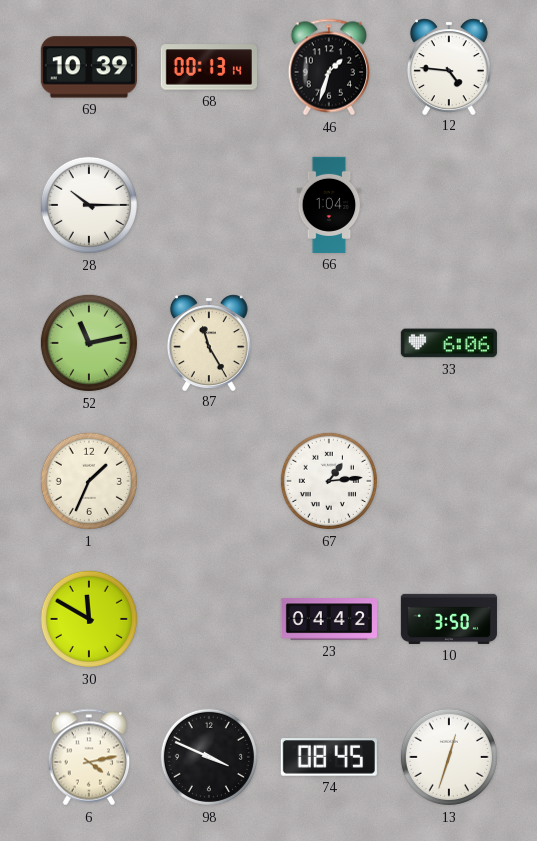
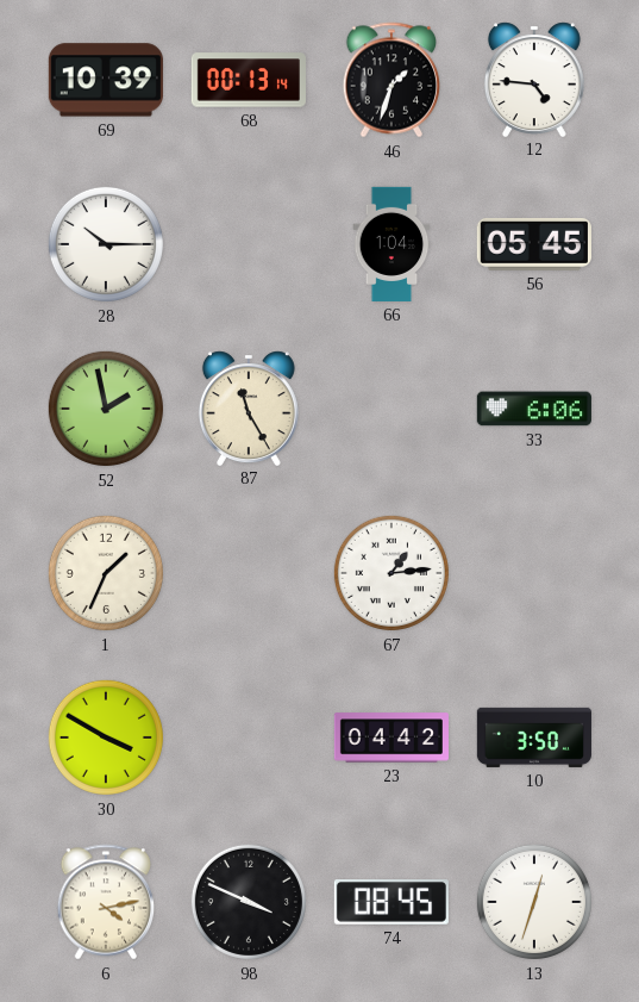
56: none -> 05:45 (534, 244)
52: 11:13 -> 1:58 (106, 409)
30: 11:50 -> 3:50 (106, 738)
